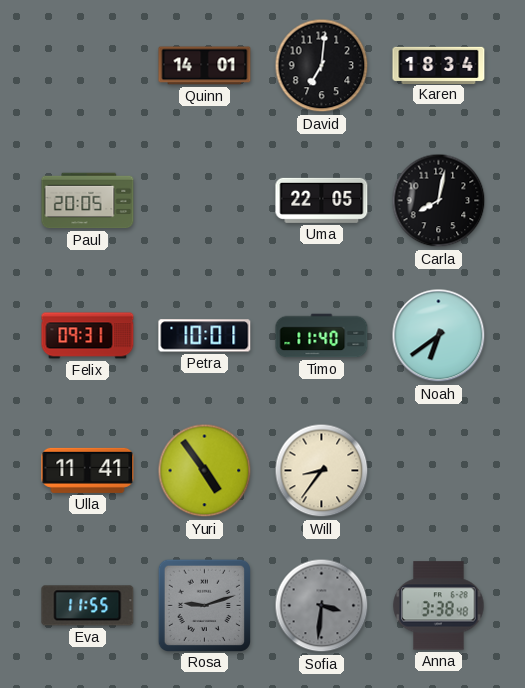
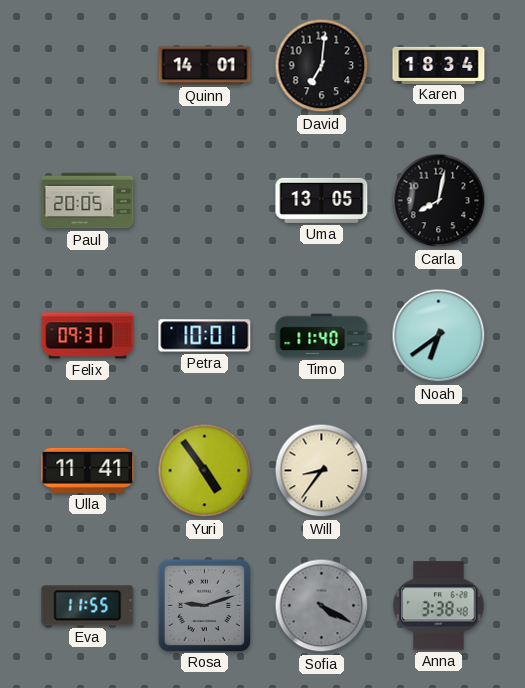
Uma: 22:05 -> 13:05 (322, 200)
Sofia: 3:31 -> 4:20 (322, 606)
